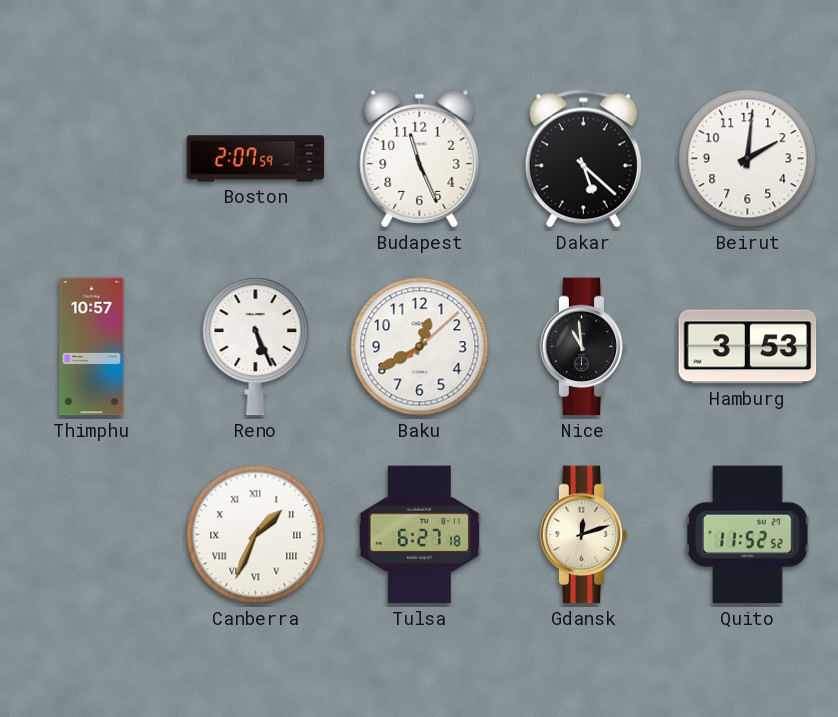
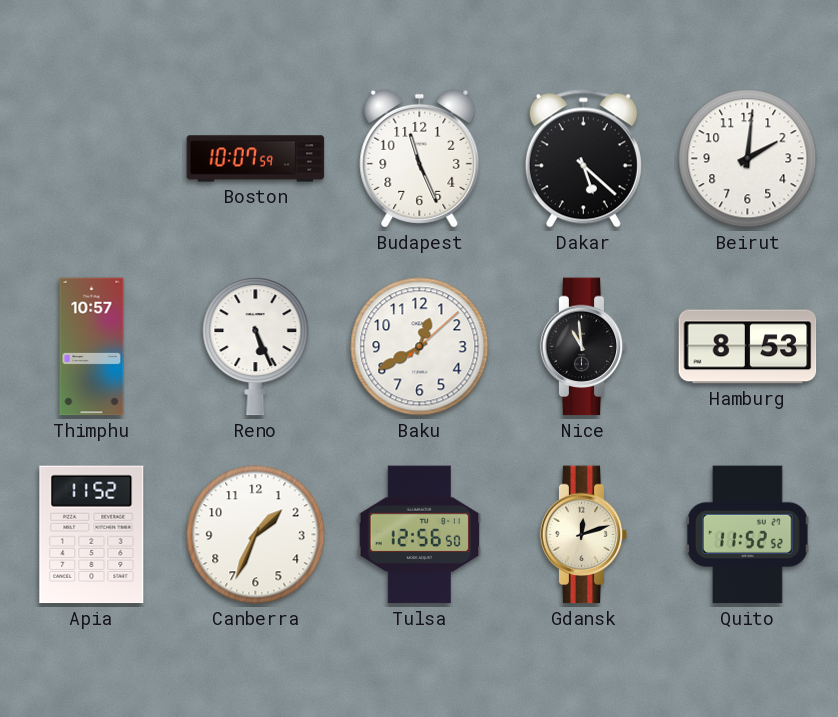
Boston: 2:07 -> 10:07 (256, 159)
Hamburg: 3:53 -> 8:53 (748, 347)
Apia: none -> 11:52 (92, 535)
Canberra numerals: Roman -> Arabic (256, 535)
Tulsa: 6:27 -> 12:56 (420, 535)
